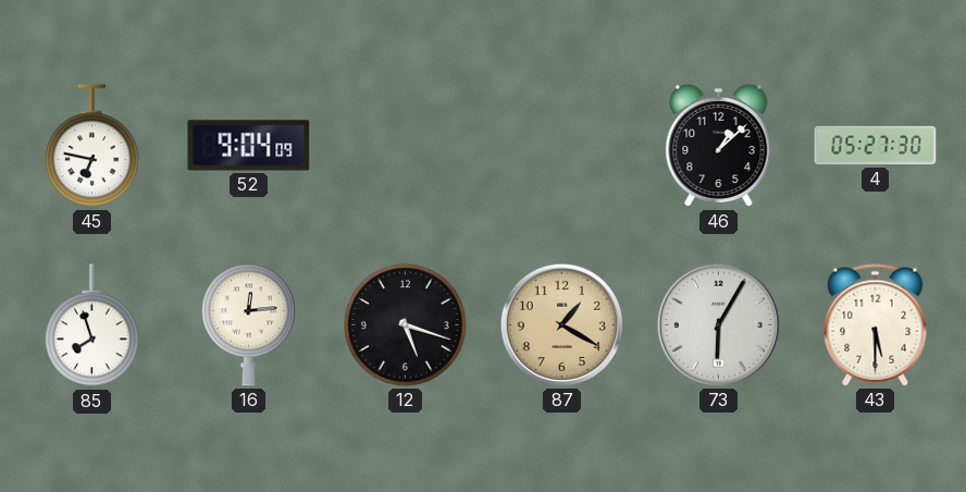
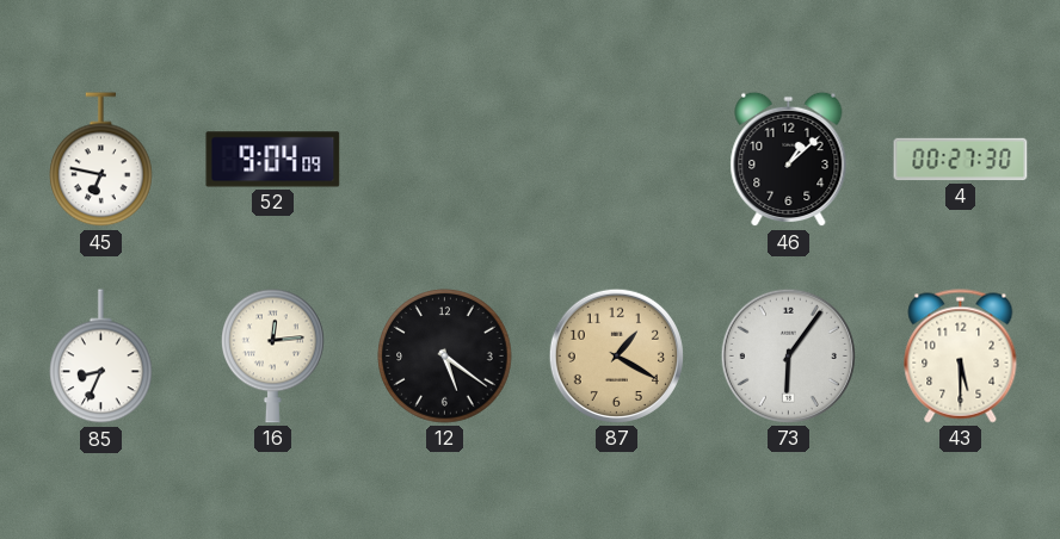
4: 05:27 -> 00:27 (961, 160)
85: 7:57 -> 8:34 (101, 357)
12: 5:18 -> 5:21 (445, 357)
73: 6:05 -> 6:06 (788, 355)
